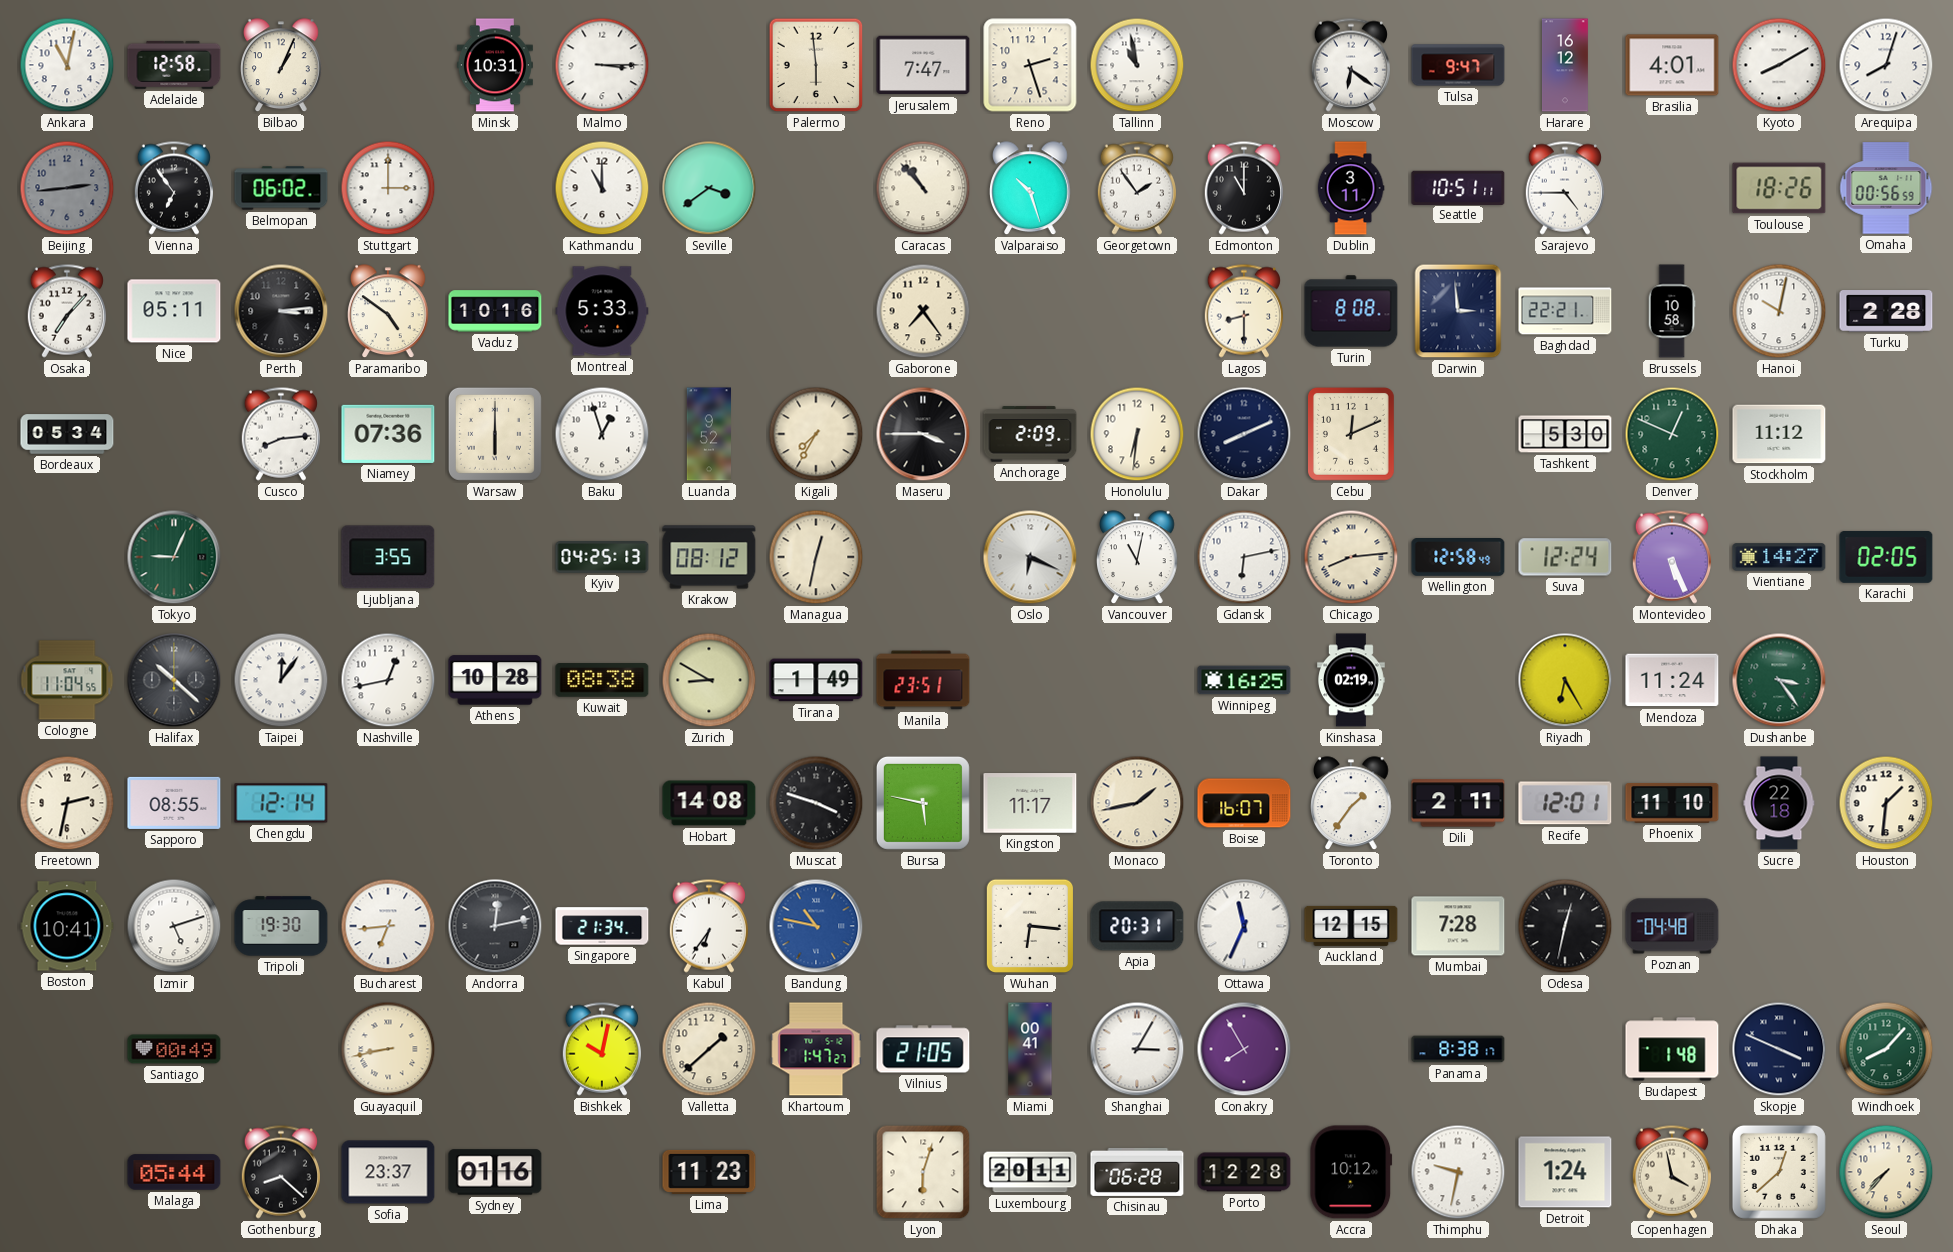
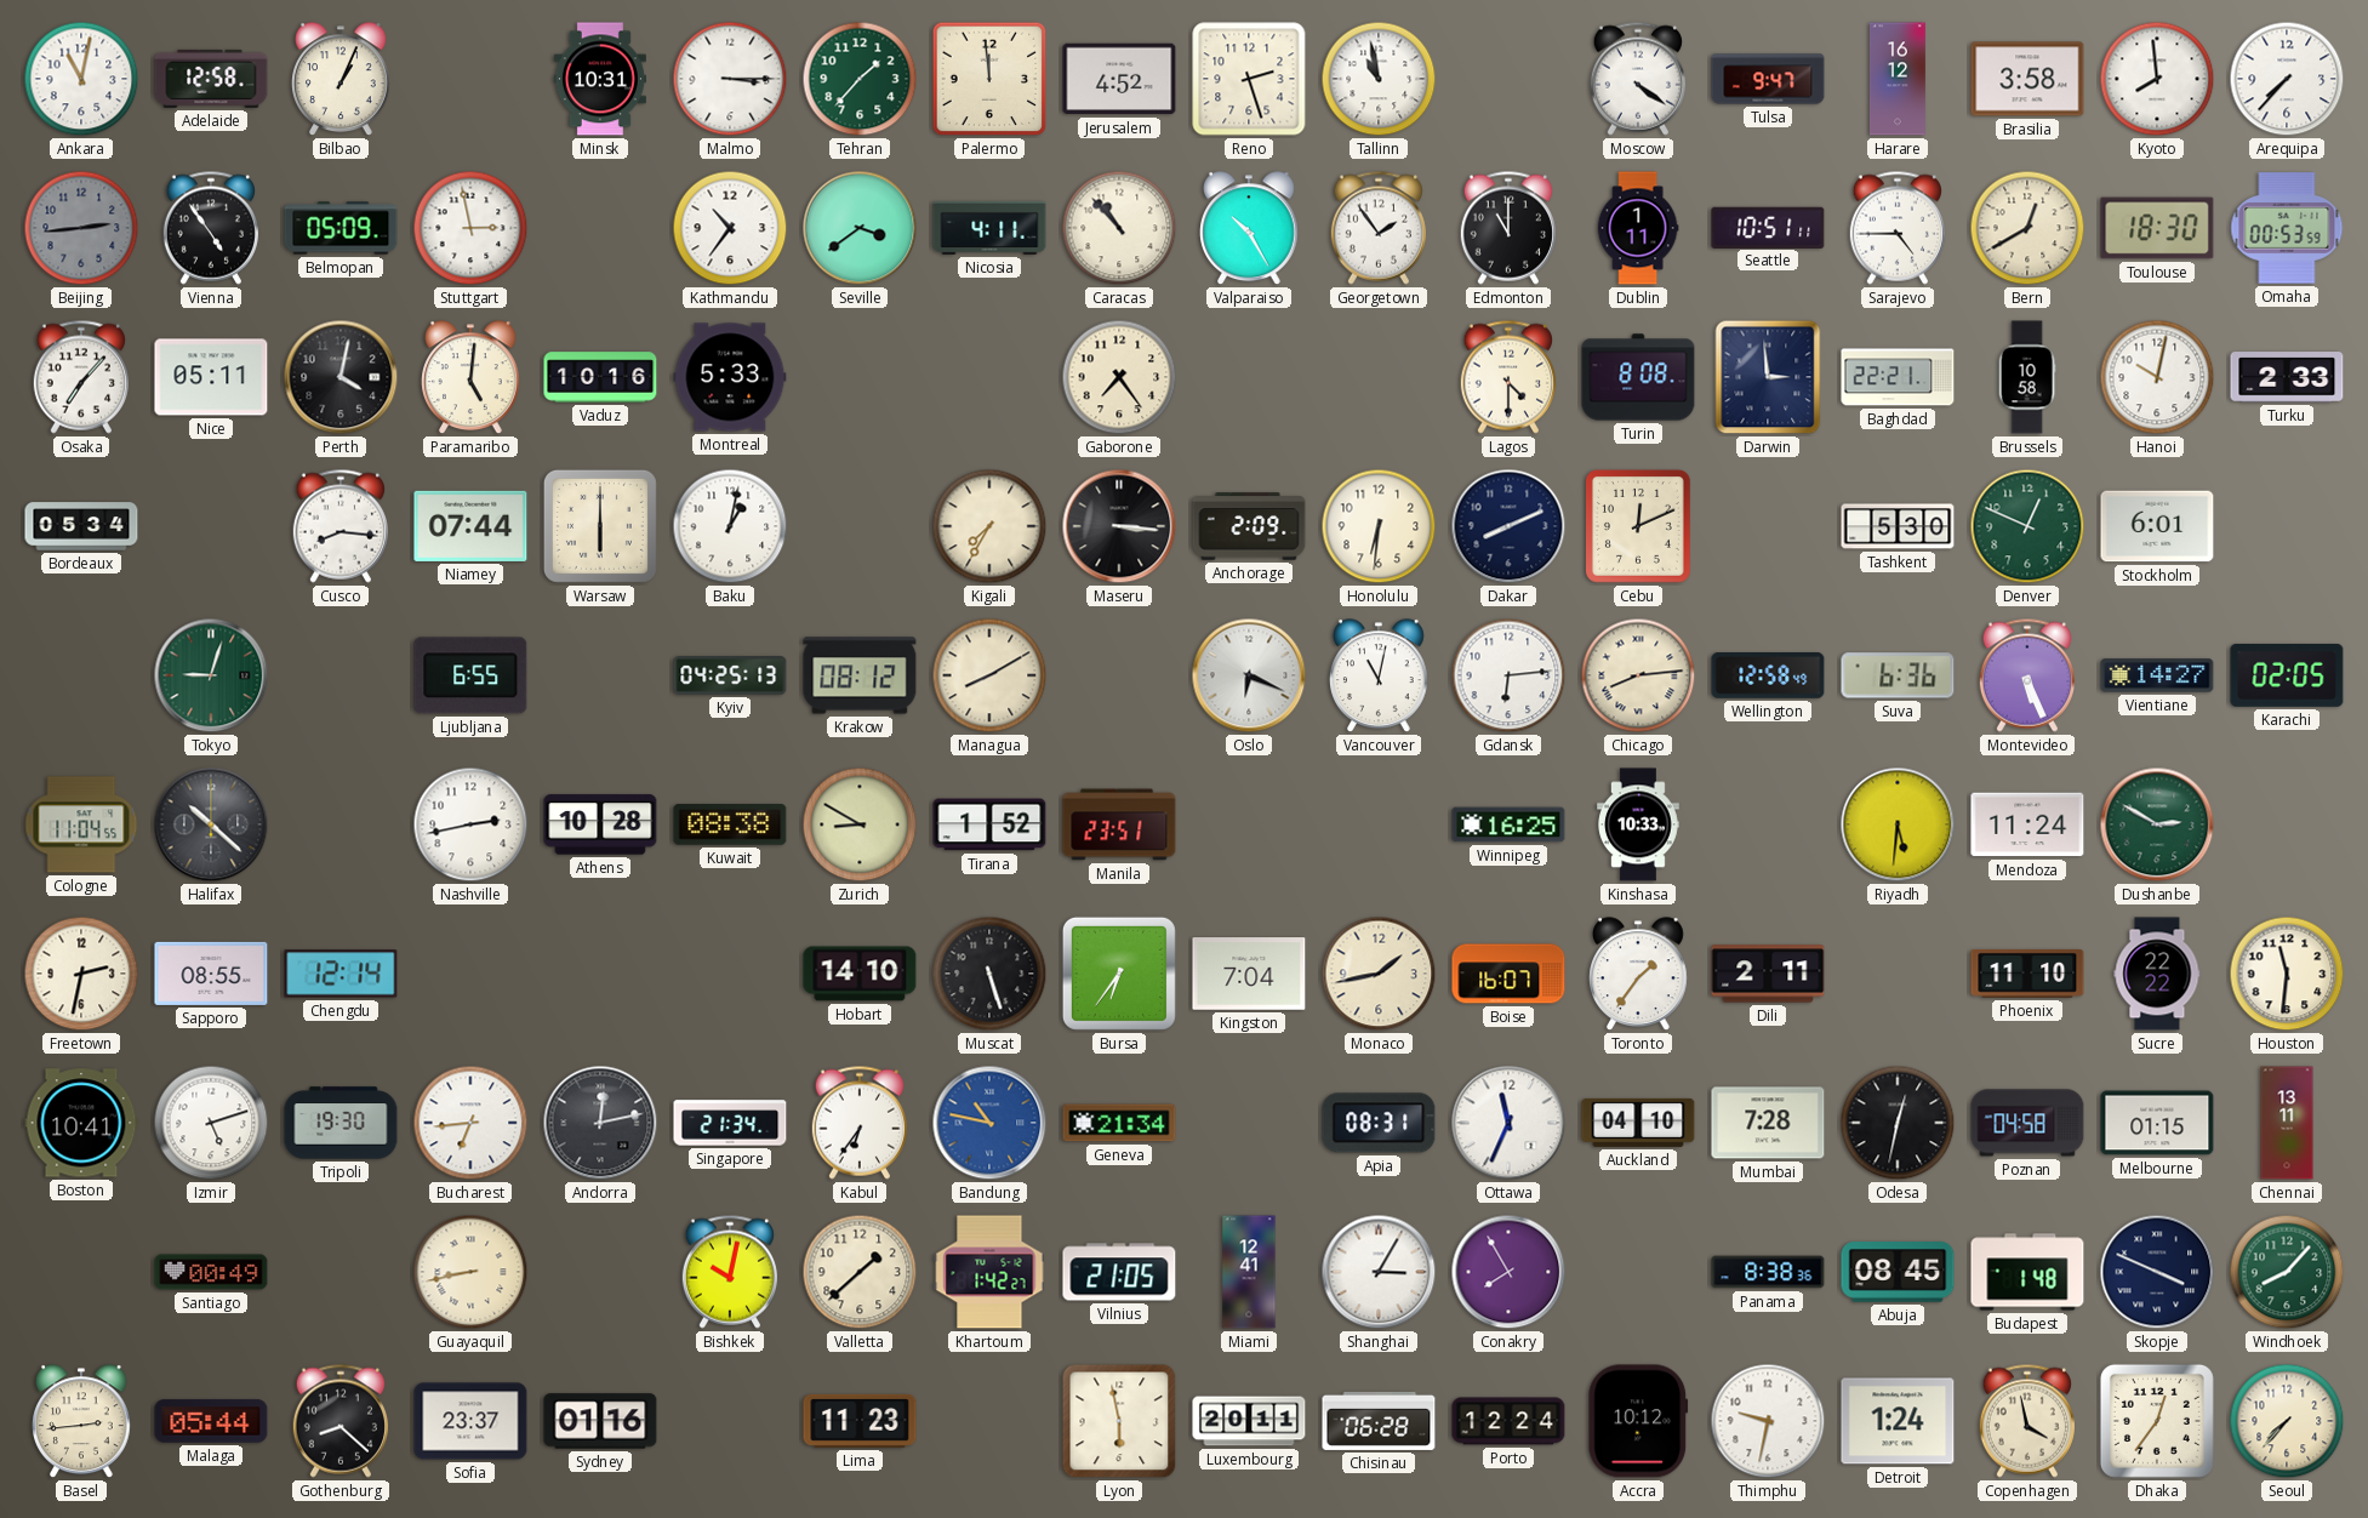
Tehran: none -> 1:37 (860, 79)
Palermo: 5:59 -> 11:59 (989, 79)
Jerusalem: 7:47 -> 4:52 (1119, 79)
Moscow: 6:21 -> 4:21 (1638, 79)
Brasilia: 4:01 -> 3:58 (2027, 79)
Kyoto: 8:10 -> 7:59 (2157, 79)
Arequipa: 8:03 -> 7:37 (2287, 79)
Vienna: 6:54 -> 4:54 (211, 228)
Belmopan: 06:02 -> 05:09 (341, 228)
Stuttgart: 3:00 -> 2:58 (470, 228)
Kathmandu: 11:00 -> 10:36 (730, 228)
Nicosia: none -> 4:11 (989, 228)
Valparaiso: 10:27 -> 10:25 (1250, 229)
Dublin: 3:11 -> 1:11 (1638, 228)
Bern: none -> 12:40 (2027, 228)
Toulouse: 18:26 -> 18:30 (2157, 228)
Omaha: 00:56 -> 00:53 (2287, 228)
Perth: 3:14 -> 4:02 (341, 377)
Paramaribo: 4:51 -> 5:01 (472, 378)
Lagos: 8:30 -> 4:30 (1508, 377)
Turku: 2:28 -> 2:33 (2287, 377)
Cusco: 8:14 -> 8:16 (341, 526)
Niamey: 07:36 -> 07:44 (470, 526)
Baku: 12:57 -> 1:02 (730, 526)
Luanda: 9:52 -> none (708, 434)
Maseru: 3:45 -> 3:16 (1119, 526)
Stockholm: 11:12 -> 6:01 (2157, 526)
Tokyo: 9:04 -> 9:03 (211, 675)
Ljubljana: 3:55 -> 6:55 (470, 675)
Managua: 12:32 -> 8:10 (989, 675)
Gdansk: 6:13 -> 6:14 (1508, 675)
Suva: 12:24 -> 6:36 (1898, 675)
Taipei: 12:06 -> none (281, 680)
Nashville: 12:43 -> 2:43 (470, 824)
Tirana: 1:49 -> 1:52 (989, 824)
Kinshasa: 02:19 -> 10:33 (1639, 824)
Riyadh: 6:25 -> 5:31 (1898, 824)
Dushanbe: 3:24 -> 2:50 (2157, 824)
Hobart: 14:08 -> 14:10 (860, 974)
Muscat: 3:48 -> 5:27 (989, 974)
Bursa: 5:47 -> 6:36 (1119, 974)
Kingston: 11:17 -> 7:04 (1249, 974)
Recife: 12:01 -> none (1565, 803)
Sucre: 22:18 -> 22:22 (2157, 974)
Houston: 1:31 -> 11:31 (2287, 974)
Geneva: none -> 21:34 (1119, 1123)
Wuhan: 6:16 -> none (1029, 926)
Apia: 20:31 -> 08:31 (1379, 1123)
Auckland: 12:15 -> 04:10 (1638, 1123)
Poznan: 04:48 -> 04:58 (2027, 1123)
Melbourne: none -> 01:15 (2157, 1123)
Chennai: none -> 13:11 (2287, 1123)
Khartoum: 1:47 -> 1:42 (989, 1272)
Miami: 00:41 -> 12:41 (1249, 1272)
Panama: 8:38:17 -> 8:38:36 (1768, 1272)
Abuja: none -> 08:45 (1898, 1272)
Basel: none -> 2:44 (82, 1422)
Lyon: 6:03 -> 5:58 (1119, 1421)
Porto: 12:28 -> 12:24 (1508, 1421)
Dhaka: 12:38 -> 12:36 (2157, 1421)
